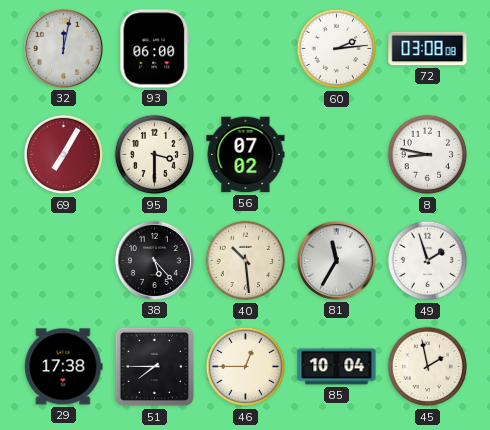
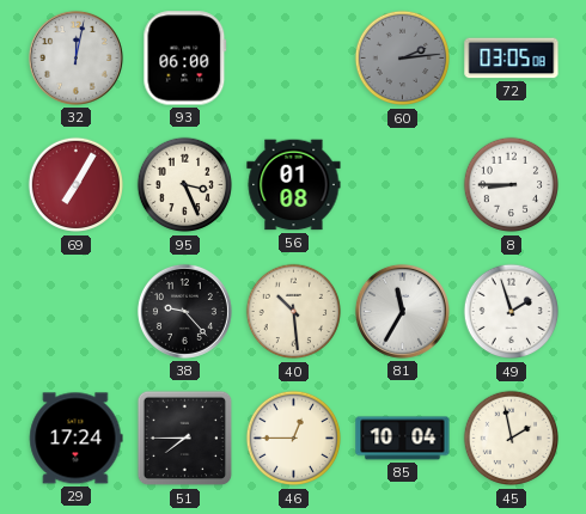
60 dial: white -> grey (403, 59)
72: 03:08 -> 03:05 (512, 59)
95: 3:30 -> 3:26 (185, 185)
56: 07:02 -> 01:08 (294, 185)
8: 8:47 -> 8:45 (512, 185)
38: 5:23 -> 9:23 (184, 311)
29: 17:38 -> 17:24 (77, 439)
